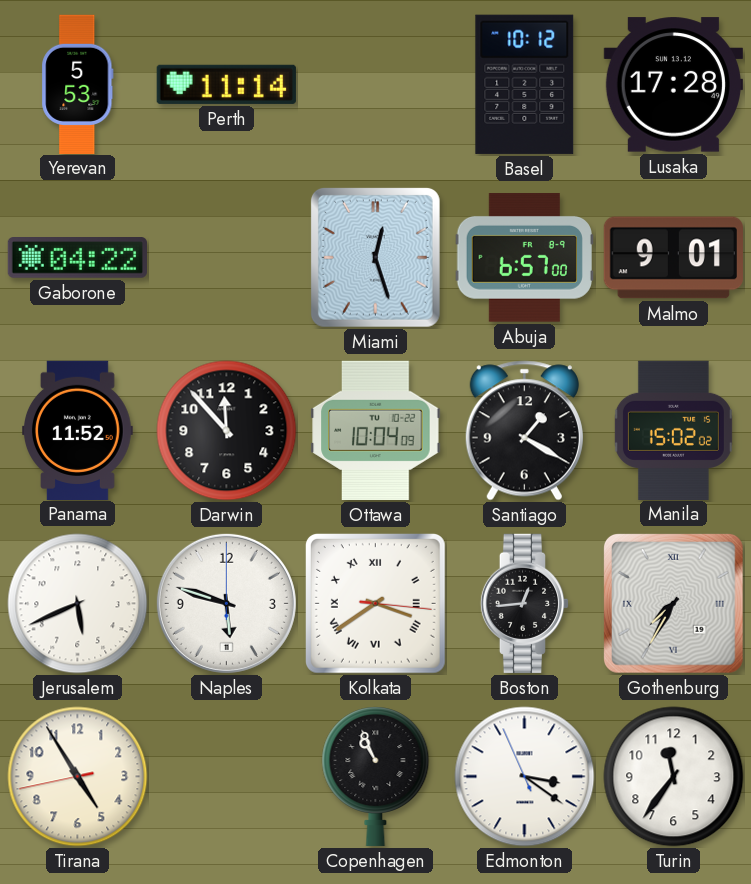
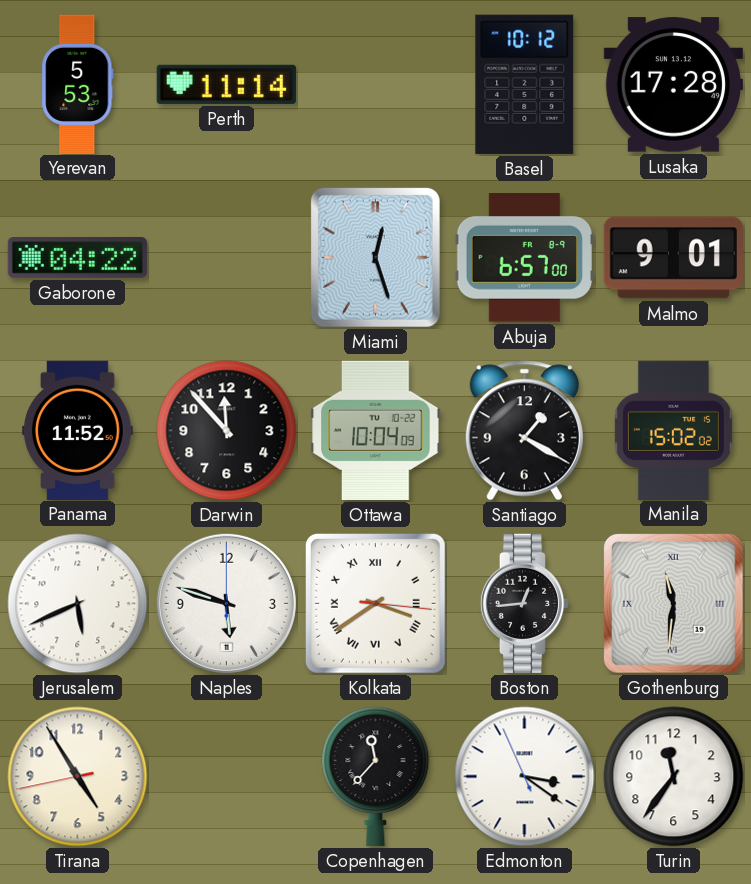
Gothenburg: 7:35 -> 11:31 (673, 603)
Copenhagen: 10:56 -> 11:37 (376, 776)
